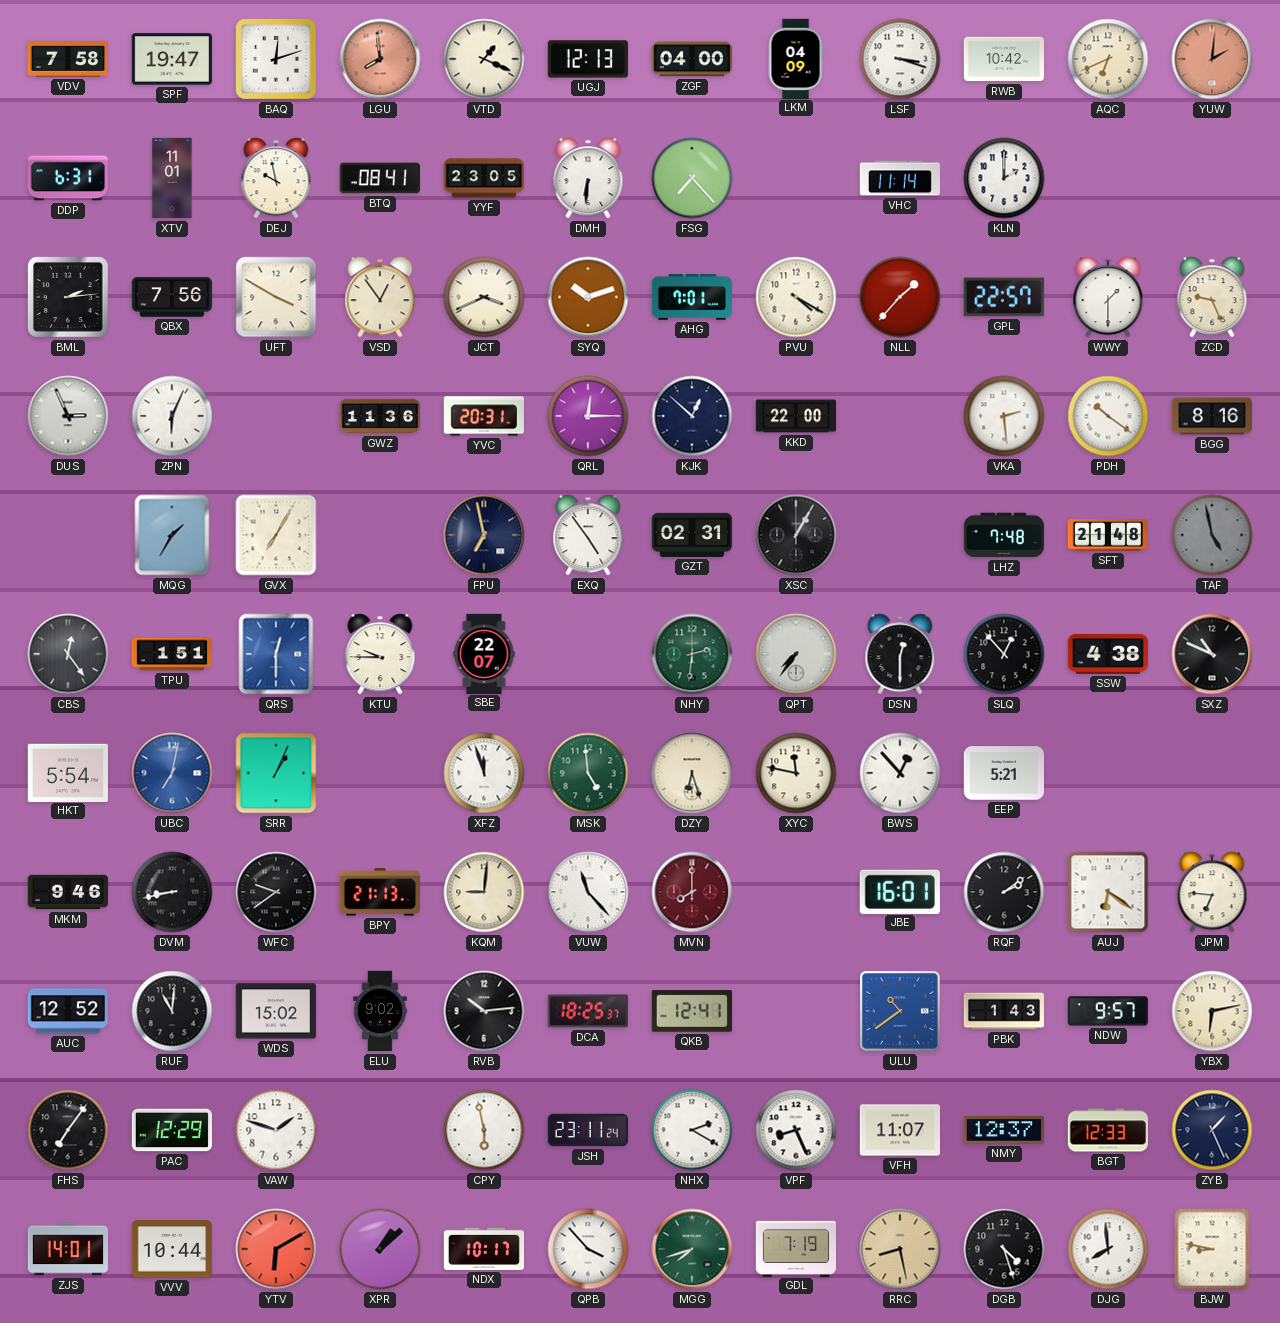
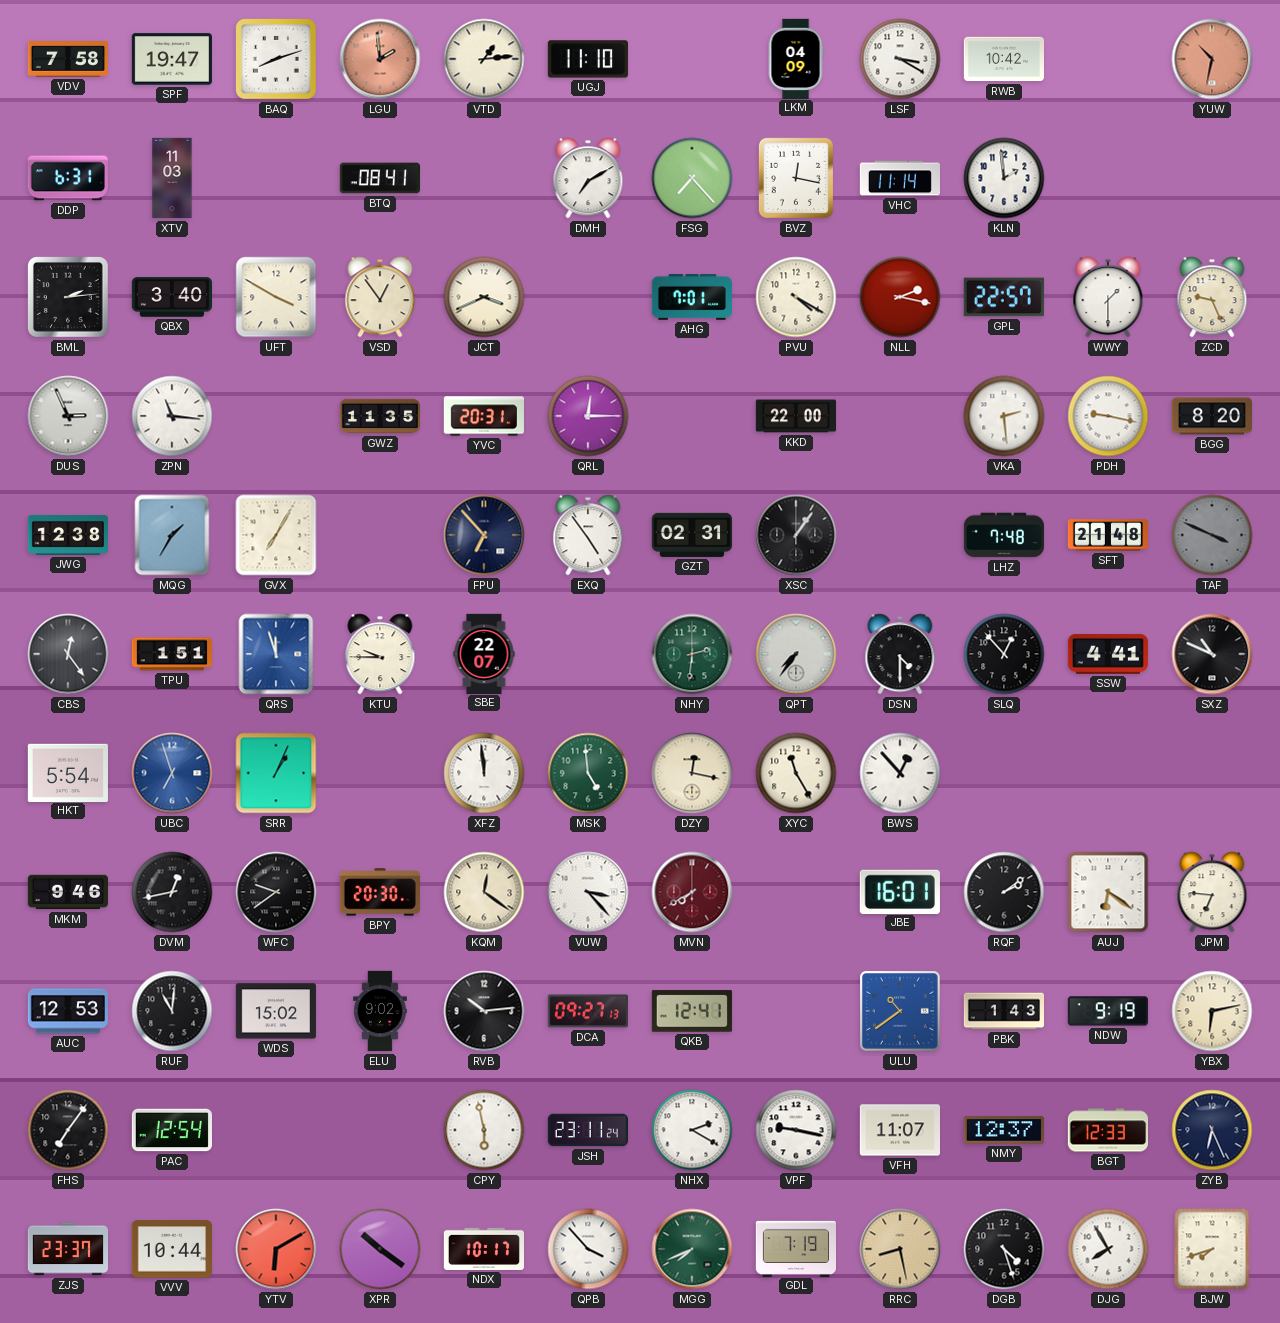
BAQ: 12:12 -> 8:12 (276, 59)
LGU: 7:59 -> 1:59 (380, 59)
VTD: 1:19 -> 1:14 (484, 59)
UGJ: 12:13 -> 11:10 (587, 59)
ZGF: 04:00 -> none (691, 59)
LSF: 3:18 -> 3:20 (900, 59)
AQC: 6:41 -> none (1108, 59)
YUW: 2:01 -> 10:32 (1212, 59)
XTV: 11:01 -> 11:03 (172, 178)
DEJ: 9:58 -> none (276, 178)
YYF: 23:05 -> none (483, 178)
DMH: 6:31 -> 7:10 (588, 178)
BVZ: none -> 12:17 (796, 178)
KLN: 2:00 -> 1:59 (1004, 178)
QBX: 7:56 -> 3:40 (171, 297)
SYQ: 10:12 -> none (588, 297)
NLL: 1:37 -> 2:17 (900, 297)
ZPN: 6:04 -> 11:16 (172, 416)
GWZ: 11:36 -> 11:35 (379, 416)
KJK: 12:52 -> none (692, 416)
PDH: 10:21 -> 9:17 (1108, 416)
BGG: 8:16 -> 8:20 (1211, 416)
JWG: none -> 12:38 (67, 535)
FPU: 6:58 -> 6:53 (484, 535)
XSC: 1:05 -> 1:06 (796, 535)
TAF: 4:58 -> 3:49 (1212, 535)
QRS: 12:30 -> 11:57 (276, 654)
DSN: 12:30 -> 4:30 (900, 654)
SSW: 4:38 -> 4:41 (1107, 654)
UBC: 7:02 -> 6:57 (172, 773)
XFZ: 11:57 -> 11:59 (484, 773)
DZY: 6:27 -> 12:17 (692, 773)
XYC: 11:47 -> 11:25 (796, 773)
EEP: 5:21 -> none (1003, 773)
DVM: 8:43 -> 12:43 (172, 892)
BPY: 21:13 -> 20:30 (379, 892)
KQM: 9:01 -> 12:21 (484, 892)
VUW: 11:23 -> 3:23 (588, 892)
MVN: 8:00 -> 7:40 (692, 892)
AUC: 12:52 -> 12:53 (67, 1011)
DCA: 18:25 -> 09:27 (587, 1011)
NDW: 9:57 -> 9:19 (1107, 1011)
PAC: 12:29 -> 12:54 (171, 1130)
VAW: 1:48 -> none (276, 1130)
VPF: 8:26 -> 9:17 (796, 1130)
ZYB: 1:26 -> 6:26 (1212, 1130)
ZJS: 14:01 -> 23:37 (67, 1249)
XPR: 1:08 -> 10:21 (380, 1249)
MGG: 7:42 -> 7:41 (692, 1249)
DJG: 7:59 -> 7:55 (1108, 1249)
BJW: 8:47 -> 7:42 (1212, 1249)
